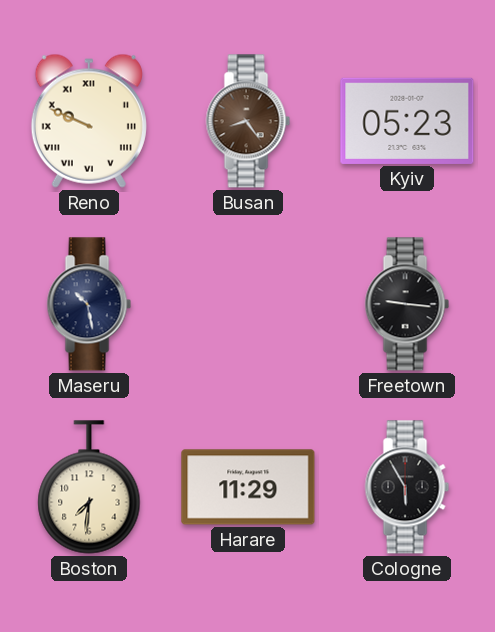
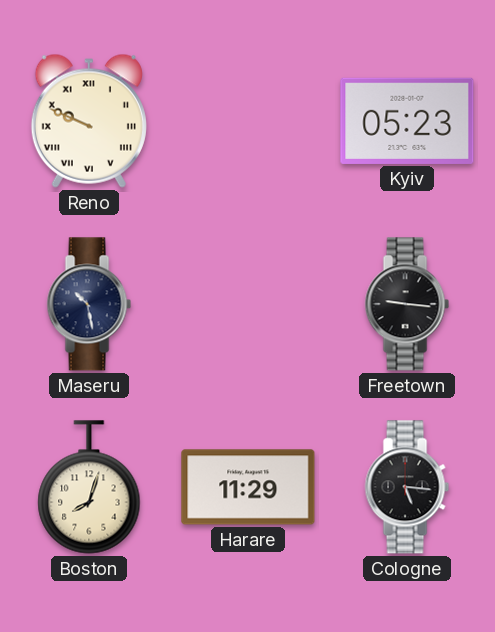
Busan: 8:24 -> none (248, 121)
Boston: 7:31 -> 8:03 (89, 487)
Cologne: 5:55 -> 5:16 (407, 487)
